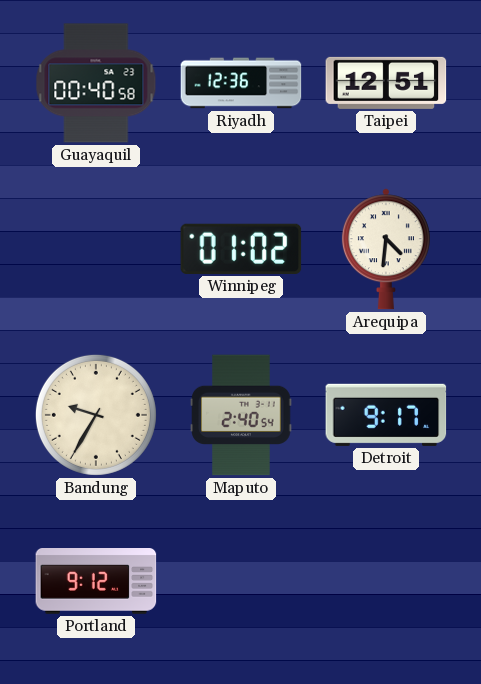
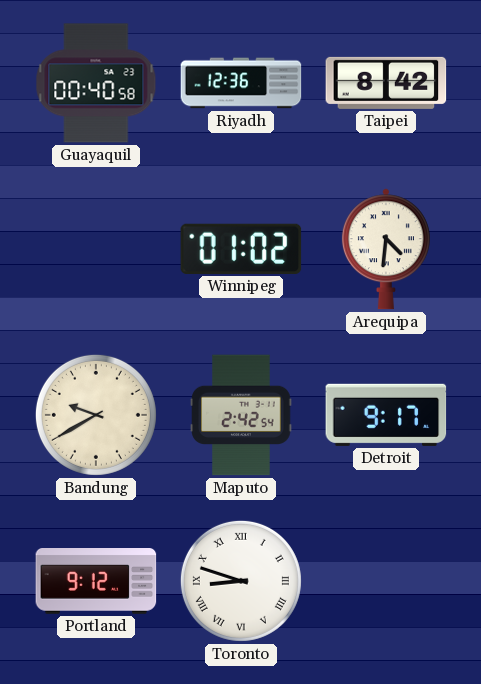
Taipei: 12:51 -> 8:42 (386, 83)
Bandung: 9:35 -> 9:40 (96, 415)
Maputo: 2:40 -> 2:42 (241, 415)
Toronto: none -> 8:48 (241, 581)
